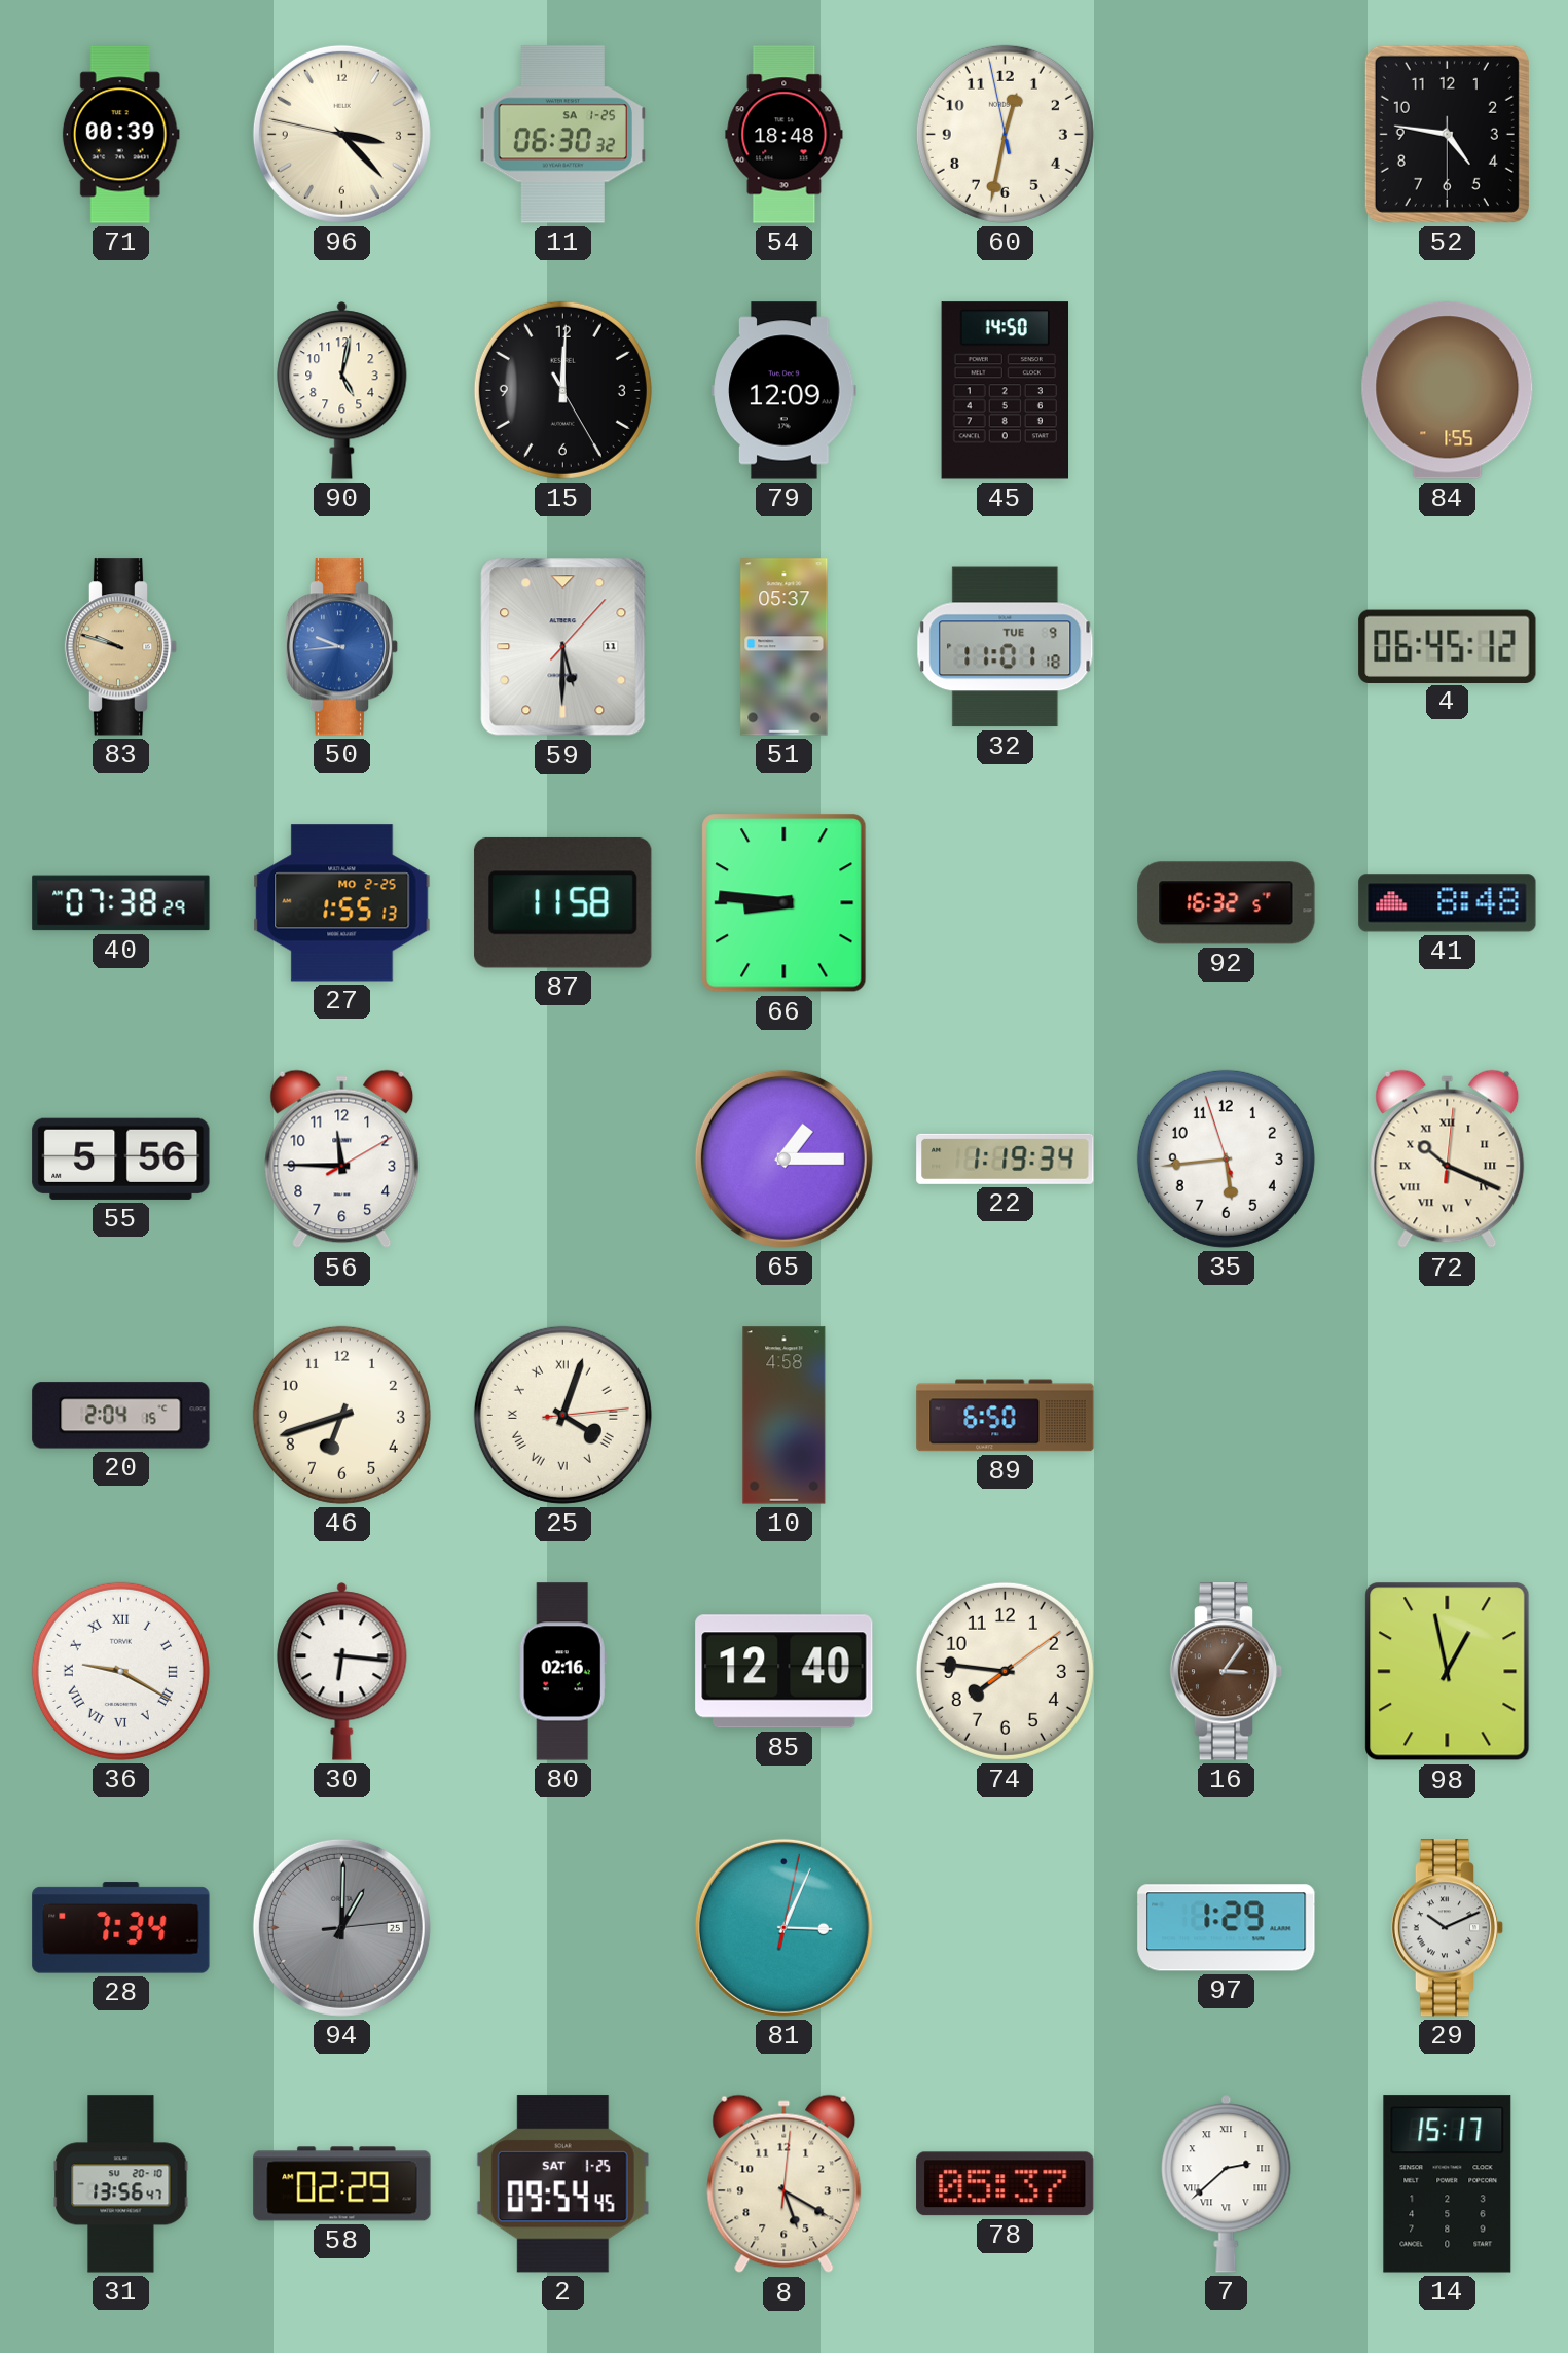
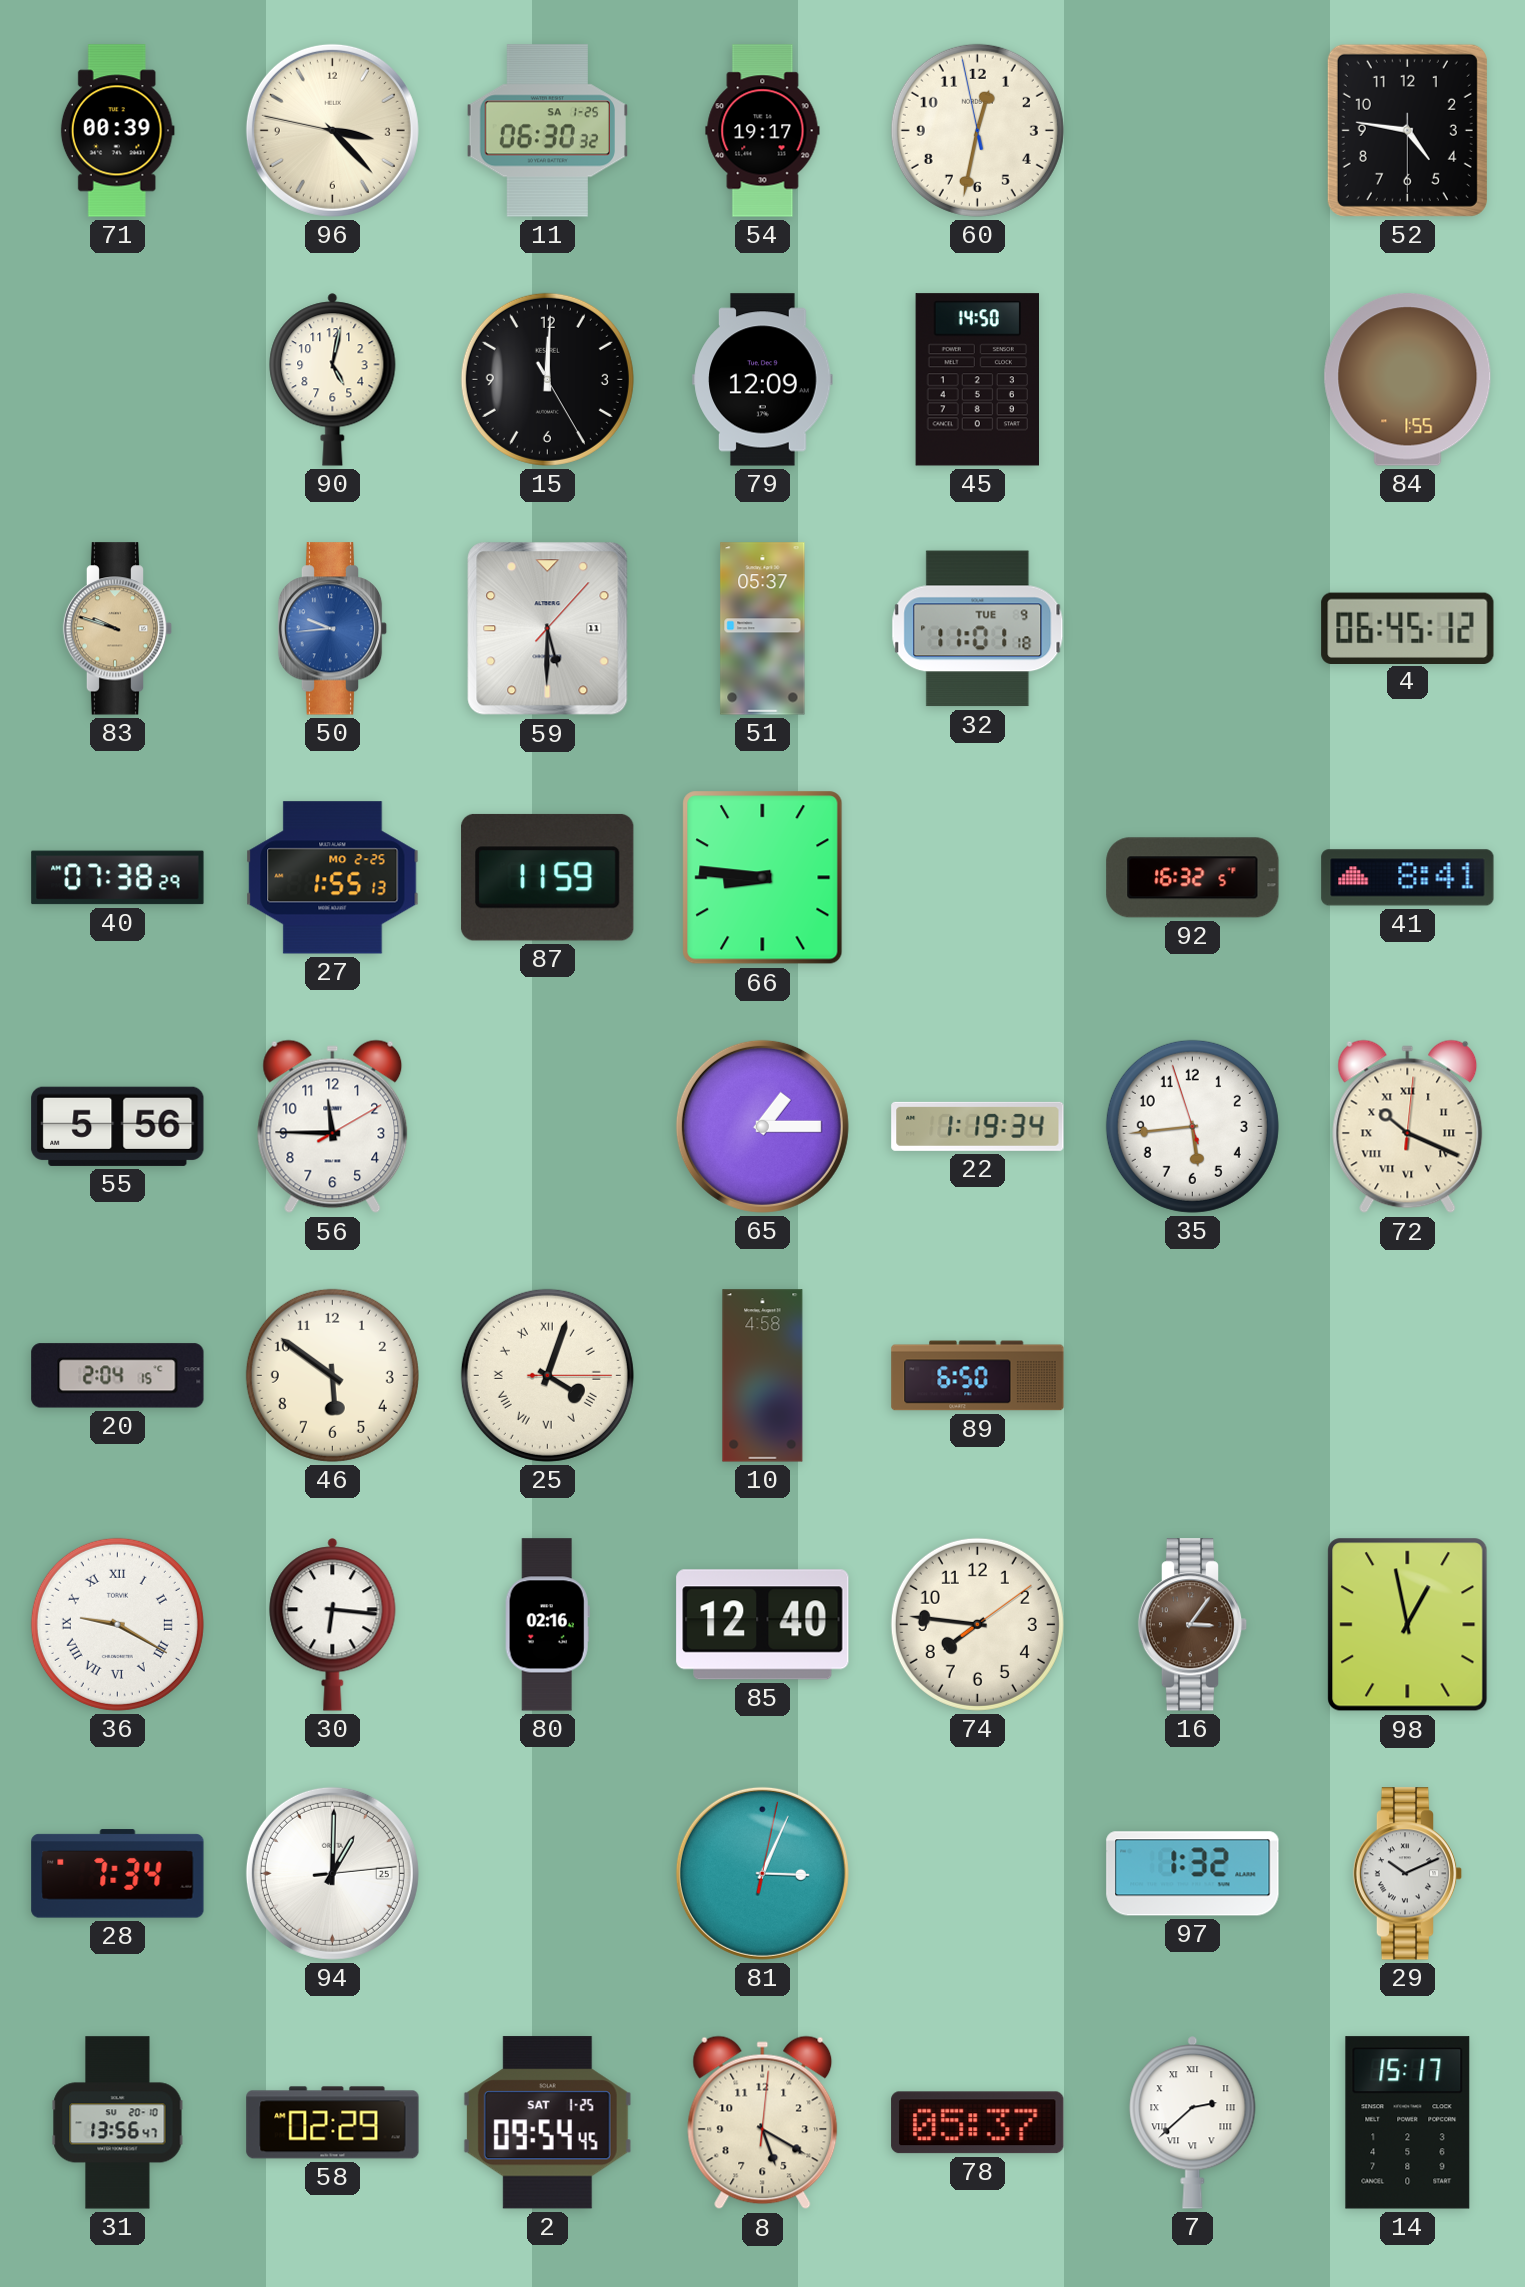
54: 18:48 -> 19:17 (763, 131)
87: 11:58 -> 11:59 (548, 877)
41: 8:48 -> 8:41 (1408, 878)
46: 6:42 -> 5:51 (332, 1375)
25: 4:03:14 -> 4:03:15 (547, 1375)
94 dial: grey -> white (332, 1873)
97: 1:29 -> 1:32 (1193, 1874)
